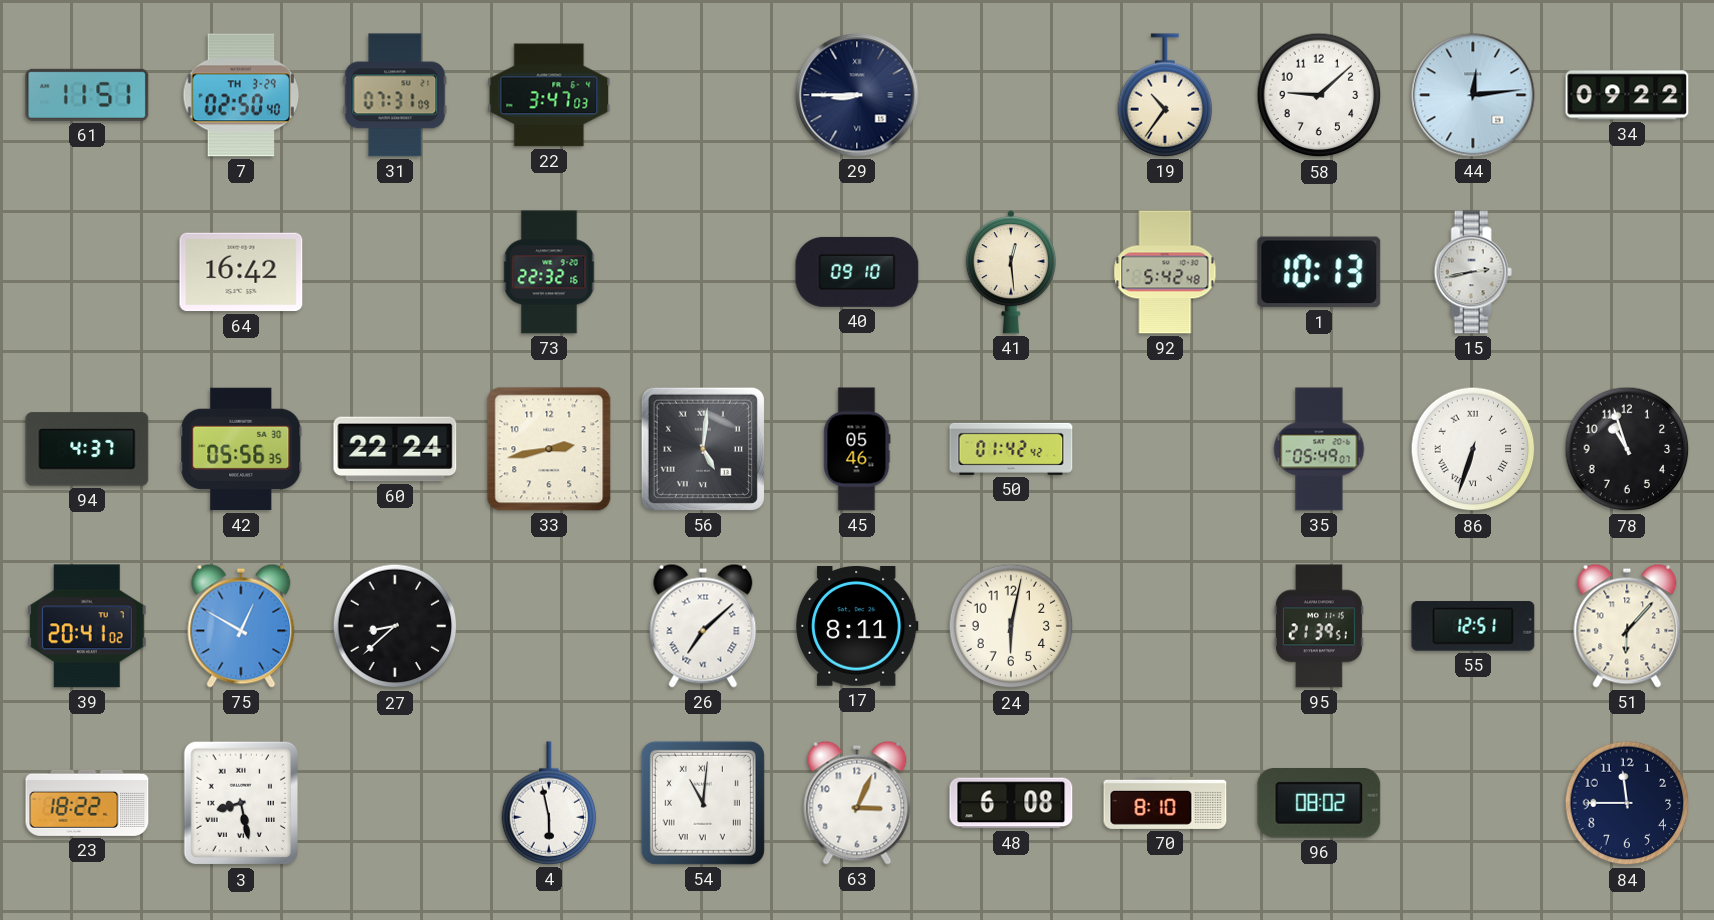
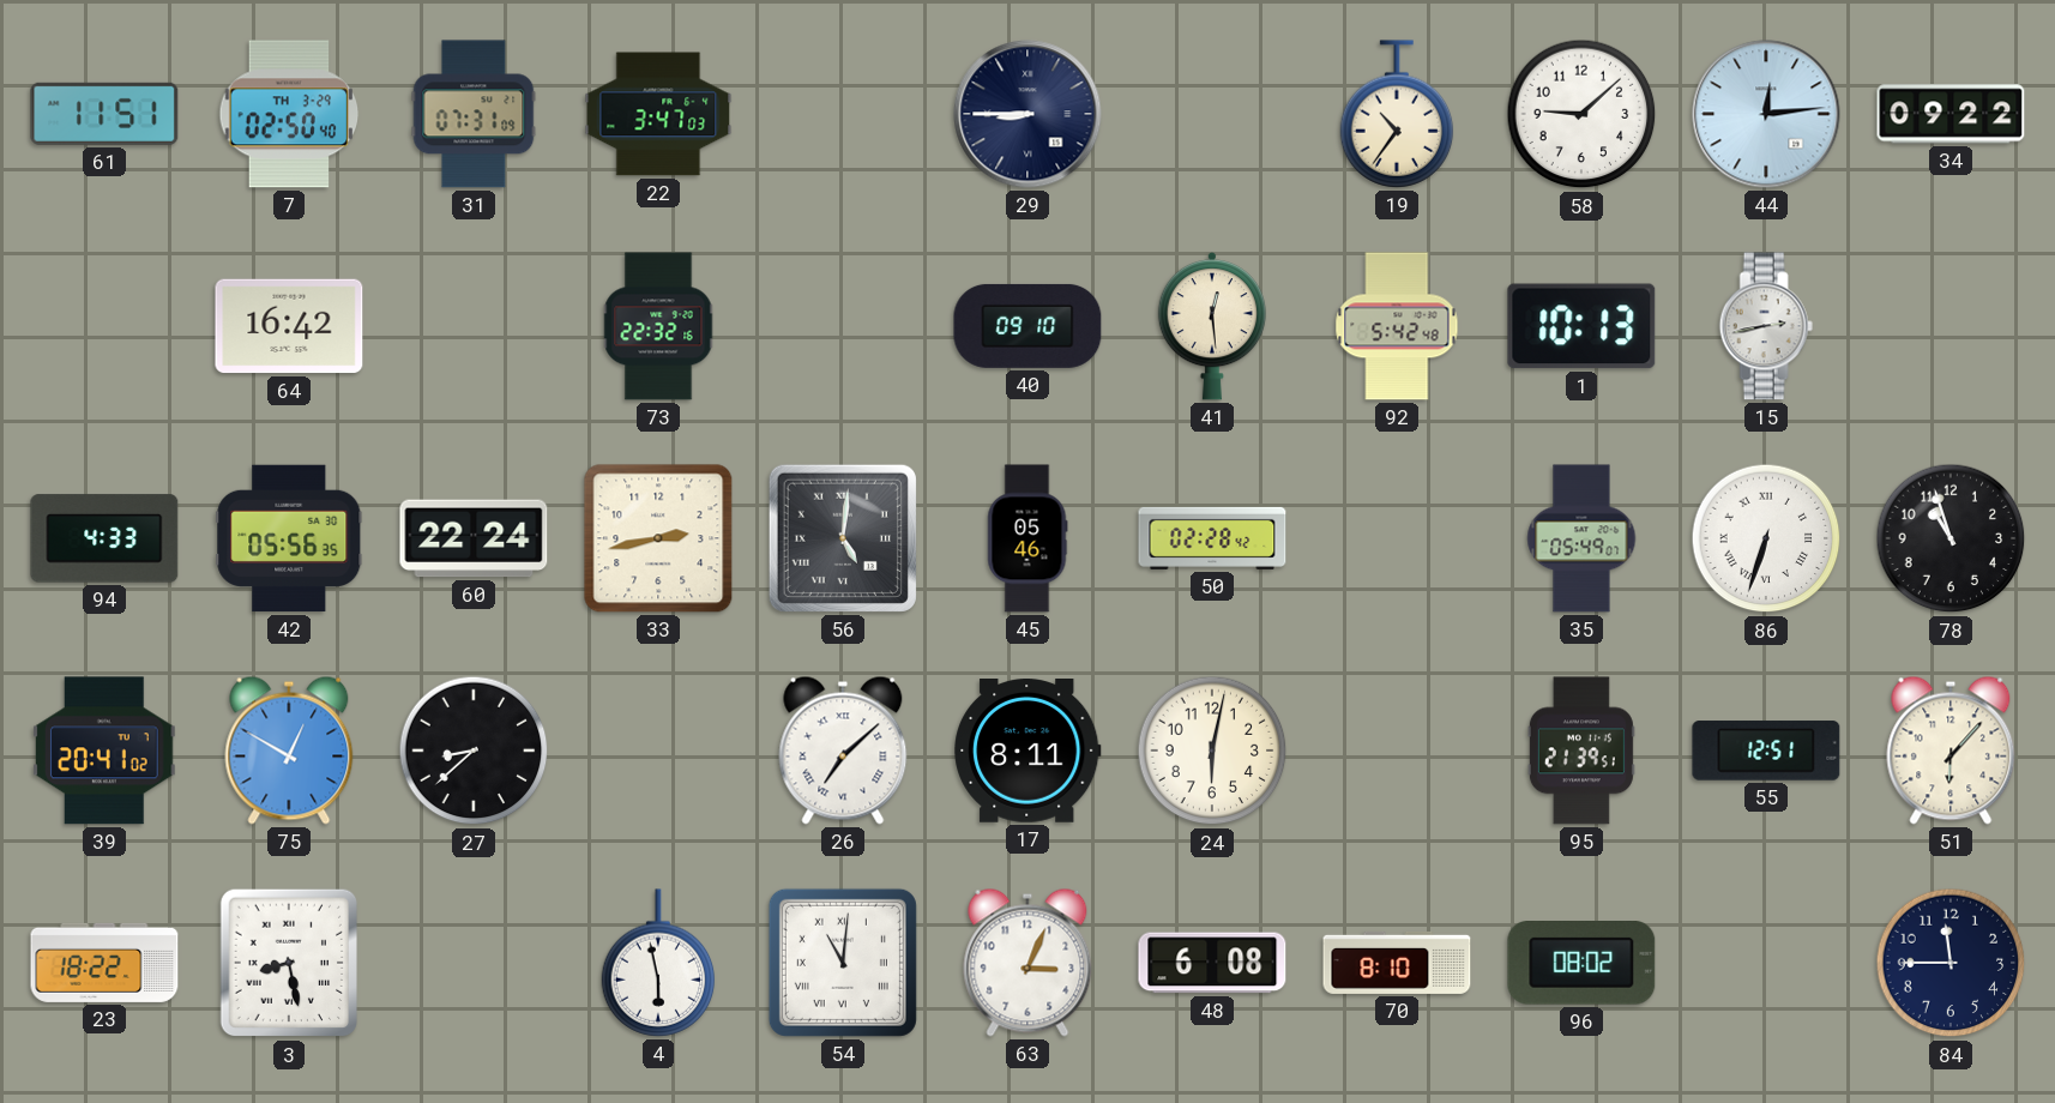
94: 4:37 -> 4:33 (104, 538)
50: 01:42 -> 02:28 (1212, 538)
